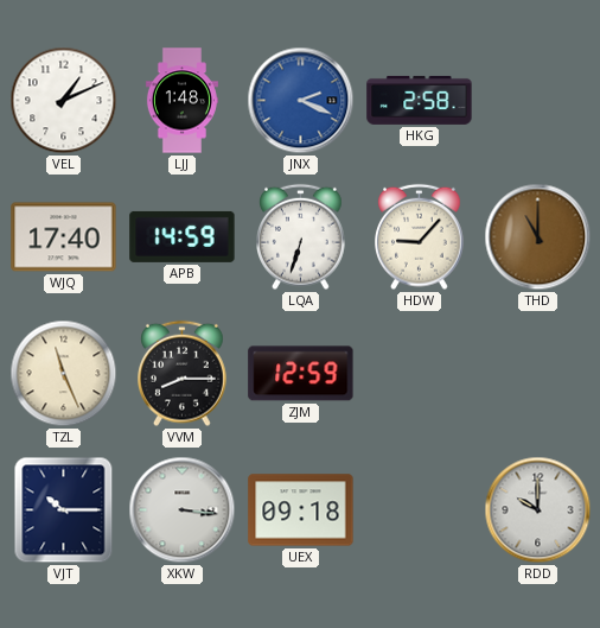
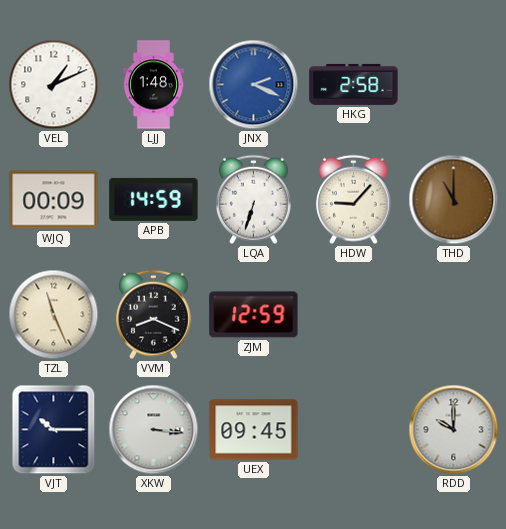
WJQ: 17:40 -> 00:09 (54, 200)
VVM: 8:15 -> 8:19 (154, 315)
UEX: 09:18 -> 09:45 (254, 430)
